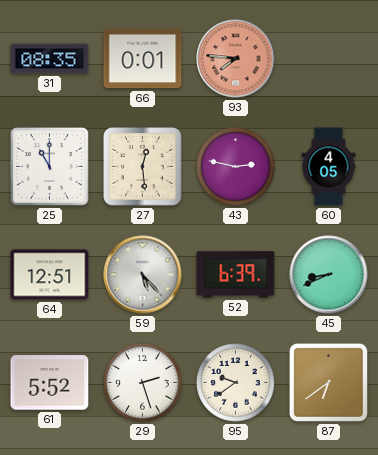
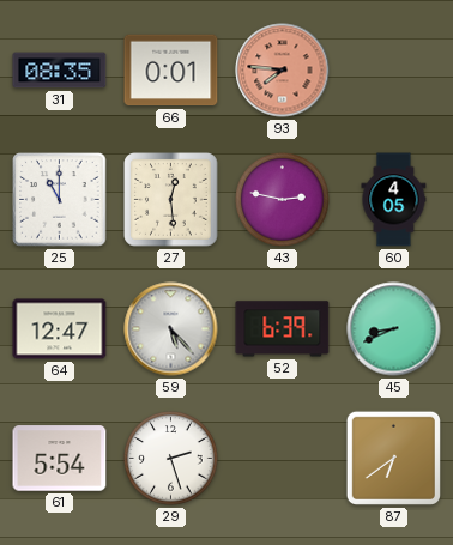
64: 12:51 -> 12:47 (60, 329)
61: 5:52 -> 5:54 (60, 459)
95: 9:39 -> none (236, 383)
